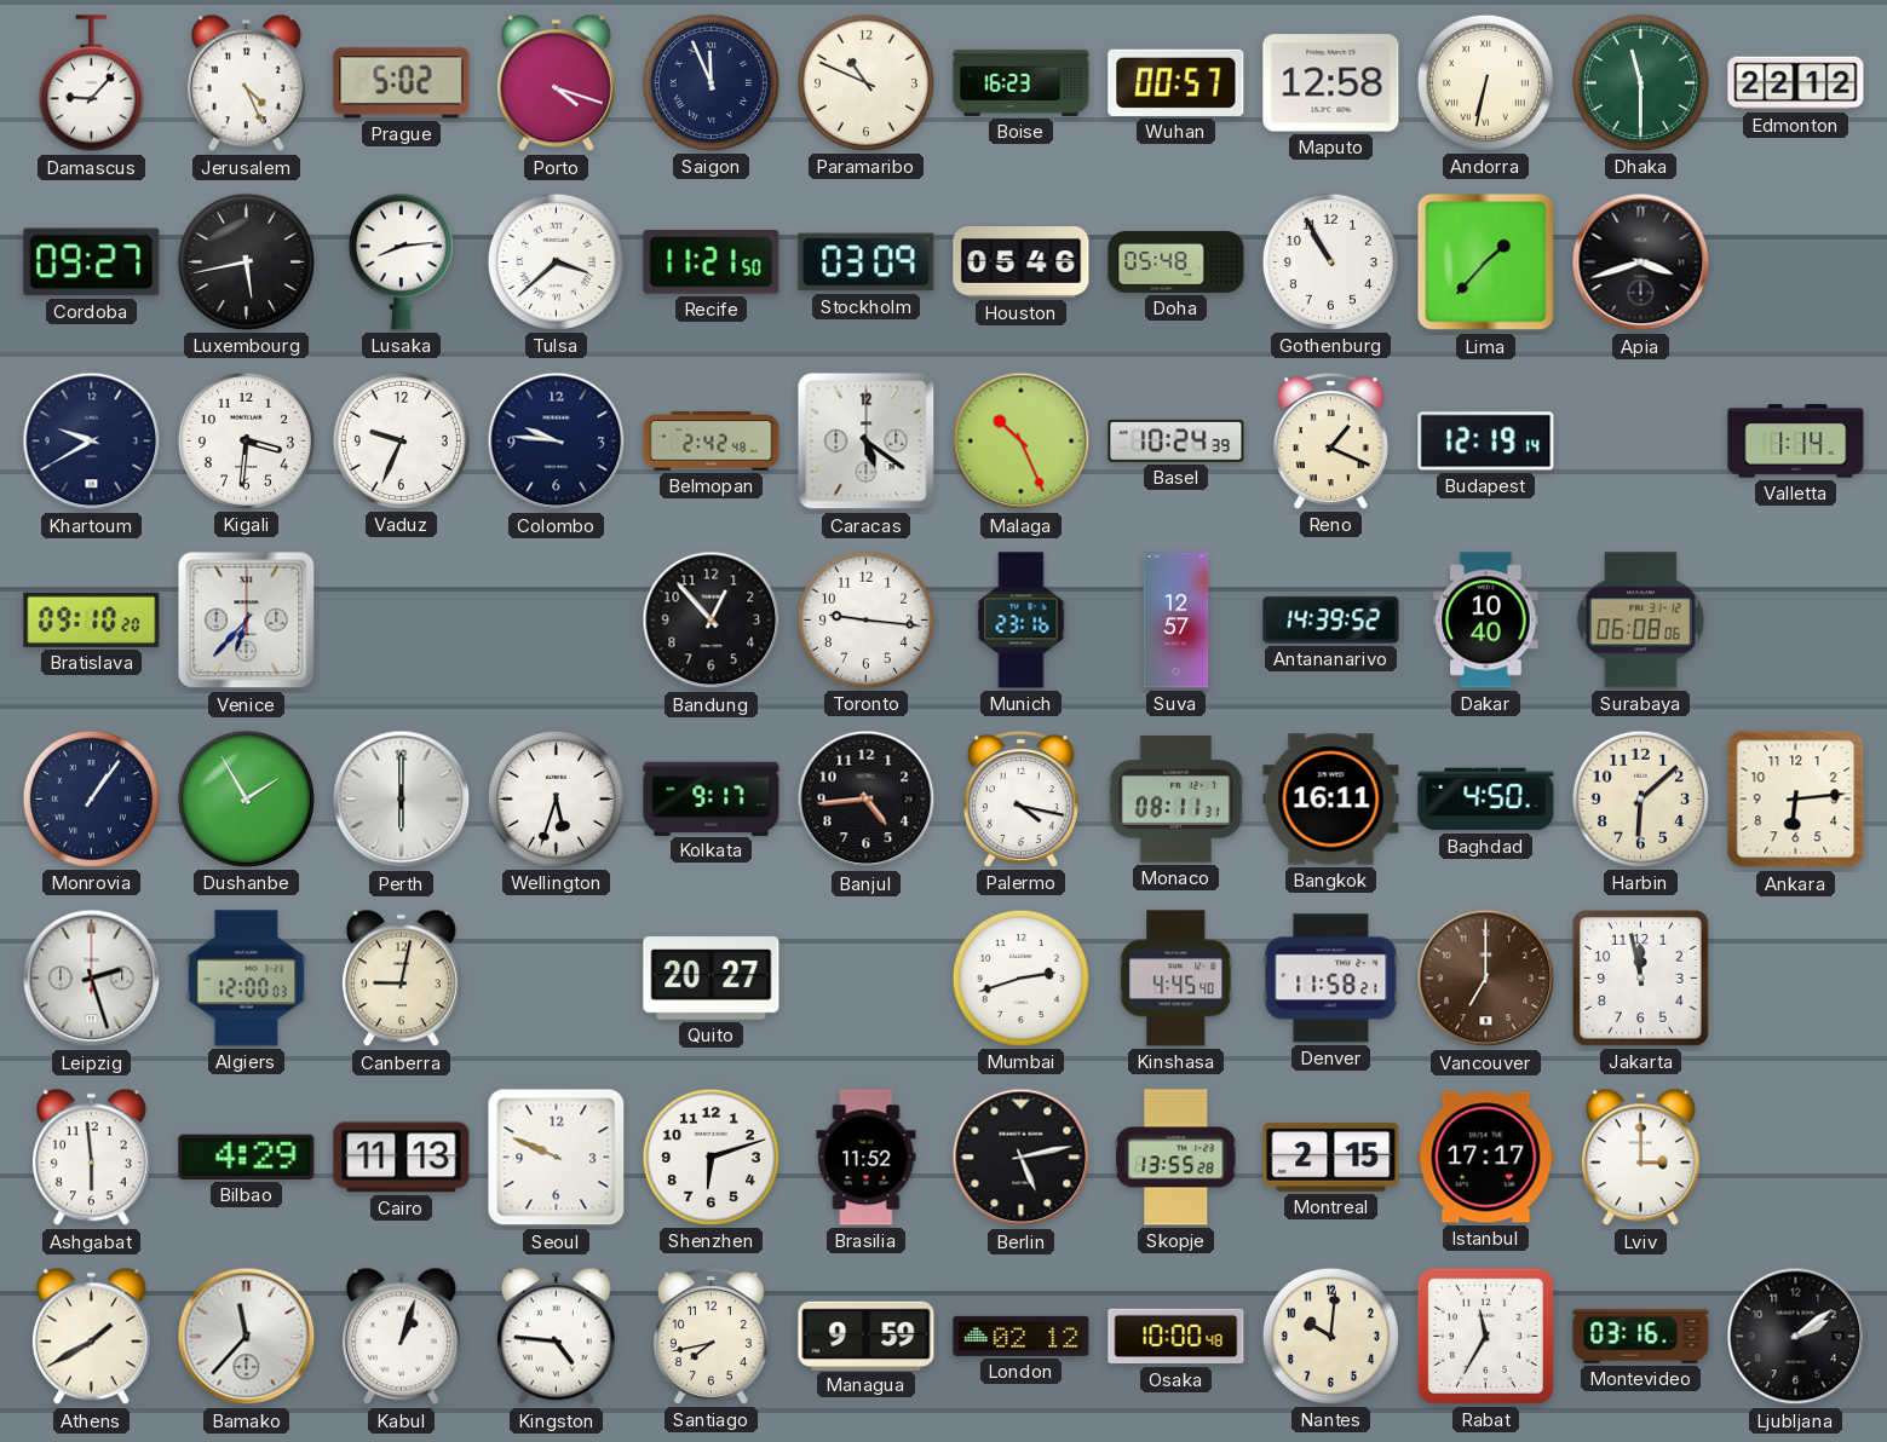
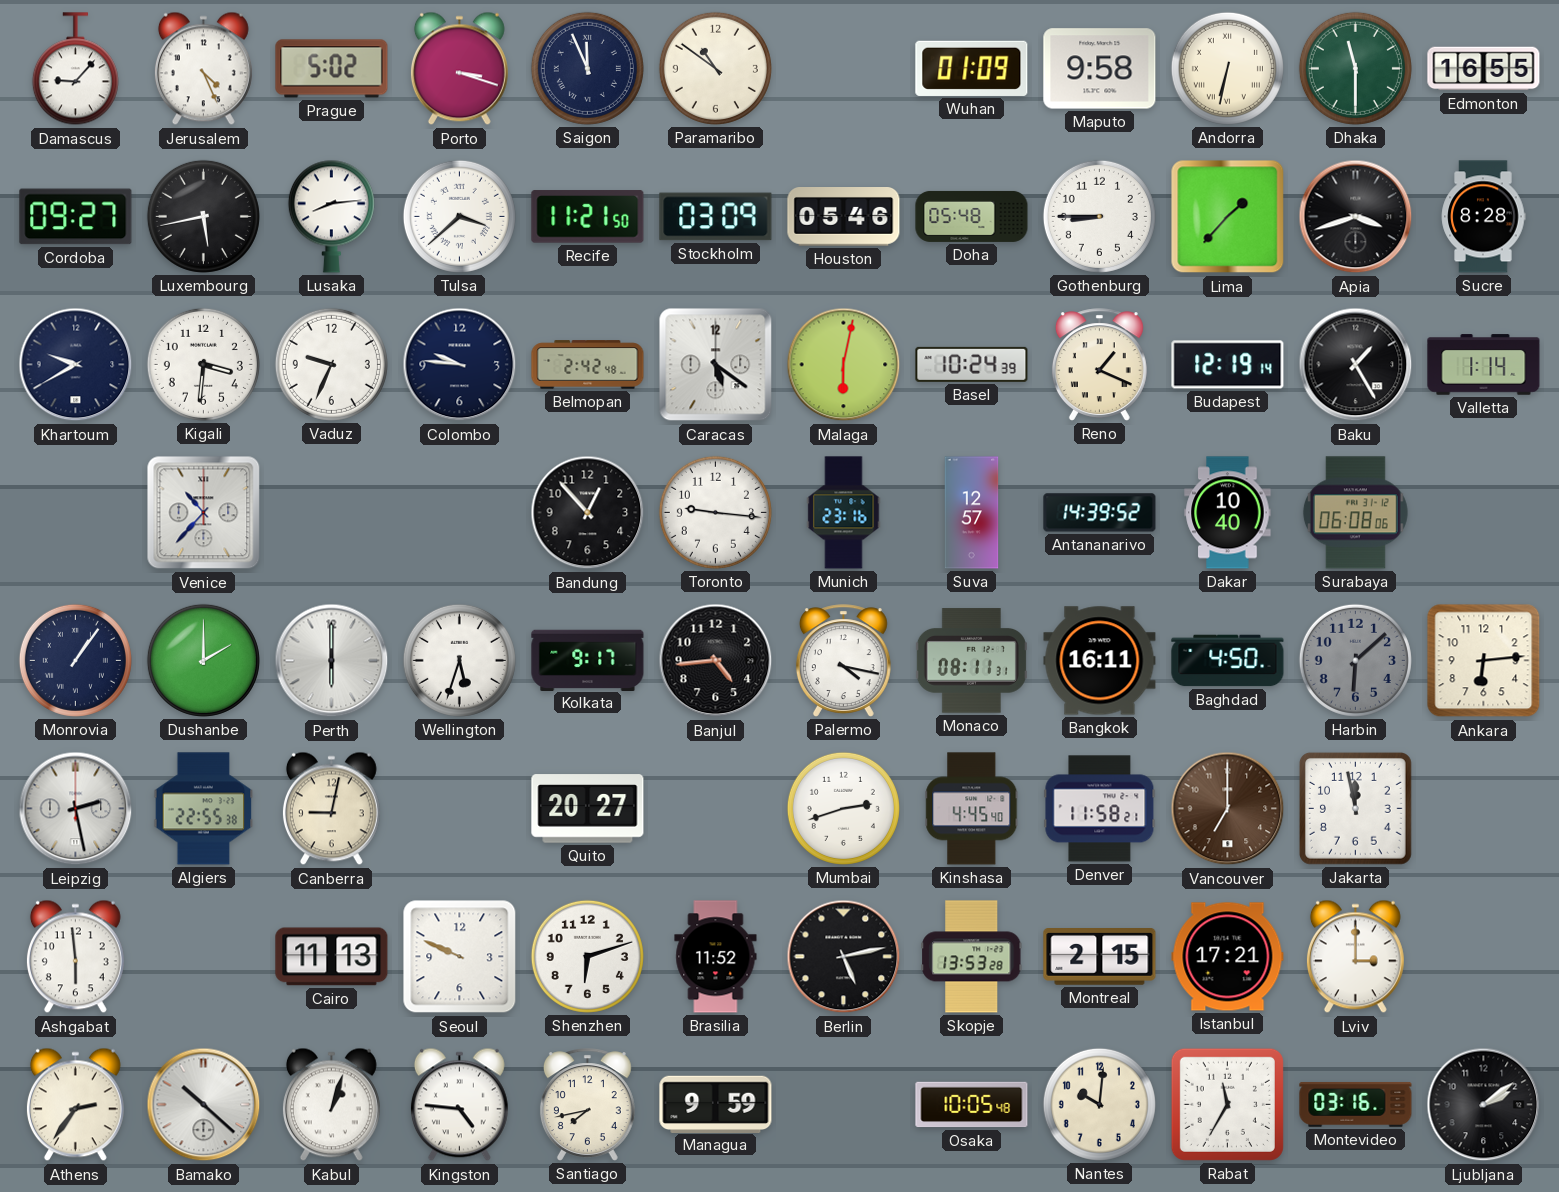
Porto: 4:18 -> 3:18 (459, 69)
Paramaribo: 10:49 -> 10:51 (715, 68)
Boise: 16:23 -> none (1022, 82)
Wuhan: 00:57 -> 01:09 (972, 68)
Maputo: 12:58 -> 9:58 (1100, 69)
Edmonton: 22:12 -> 16:55 (1484, 69)
Gothenburg: 10:55 -> 8:45 (1099, 216)
Sucre: none -> 8:28 (1483, 217)
Malaga: 10:26 -> 6:02 (844, 365)
Baku: none -> 1:25 (1356, 365)
Bratislava: 09:10 -> none (92, 619)
Venice: 6:37 -> 10:37 (204, 513)
Dushanbe: 1:55 -> 2:00 (203, 660)
Harbin dial: cream -> grey (1355, 660)
Leipzig: 2:27 -> 2:28 (76, 809)
Algiers: 12:00 -> 22:55 (204, 809)
Bilbao: 4:29 -> none (247, 1157)
Skopje: 13:55 -> 13:53 (972, 957)
Istanbul: 17:17 -> 17:21 (1228, 957)
Athens: 1:40 -> 2:36 (75, 1105)
Bamako: 11:37 -> 10:22 (204, 1105)
London: 02:12 -> none (1022, 1336)
Osaka: 10:00 -> 10:05 (972, 1105)
